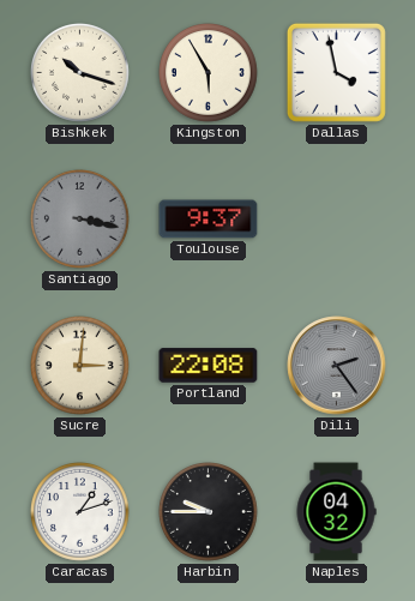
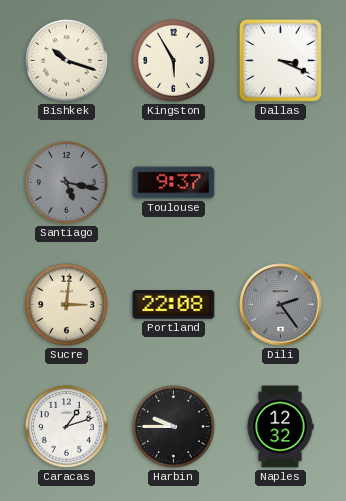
Dallas: 3:58 -> 3:19 (280, 60)
Santiago: 3:17 -> 5:17 (67, 183)
Naples: 04:32 -> 12:32 (280, 427)
